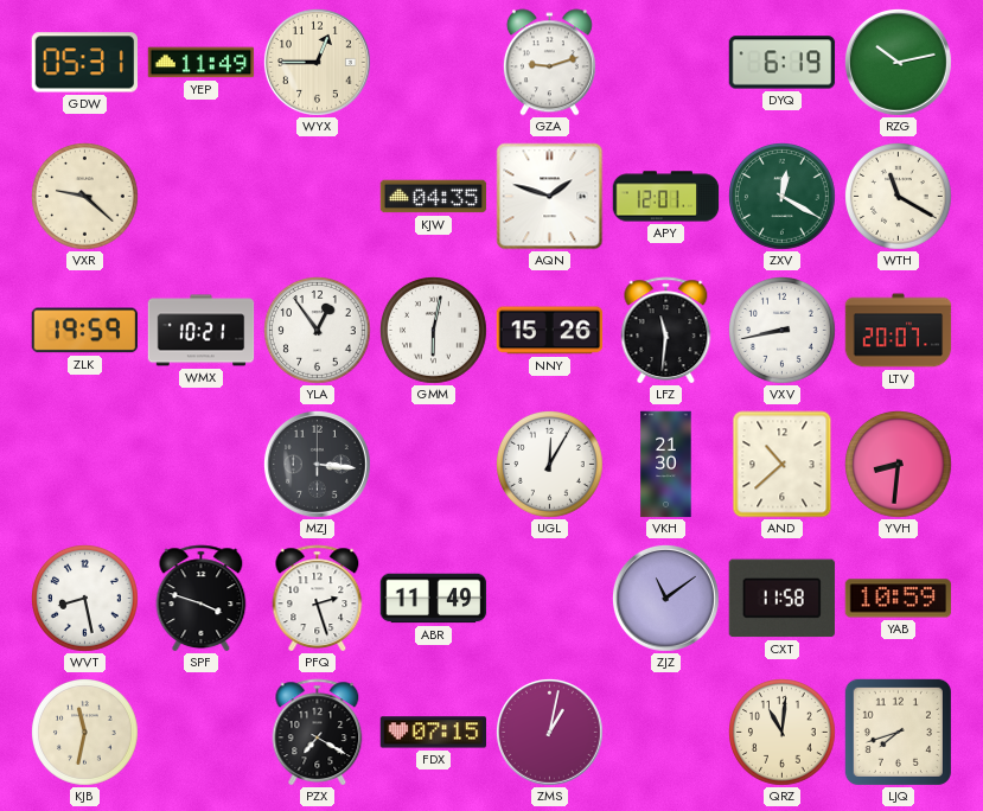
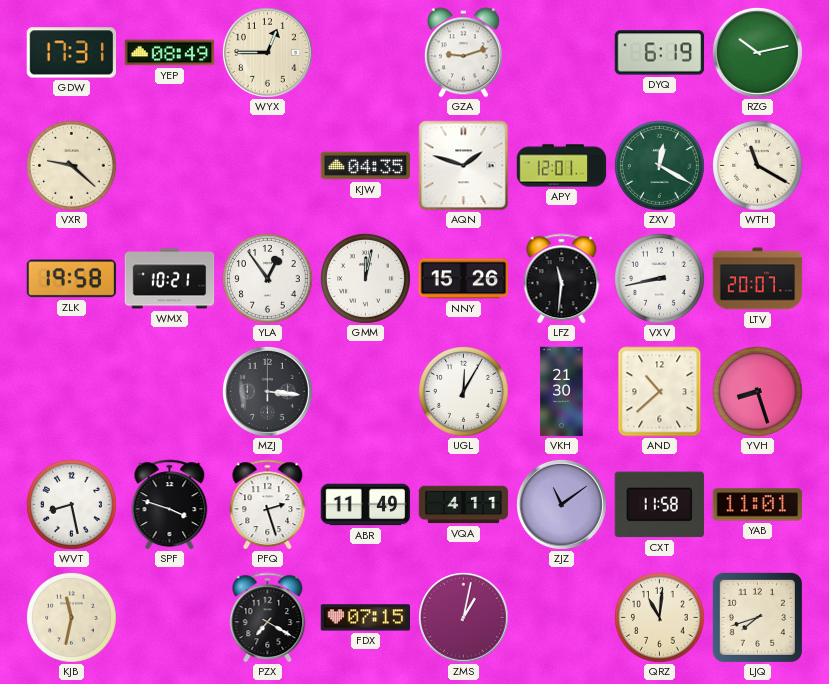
GDW: 05:31 -> 17:31 (71, 53)
YEP: 11:49 -> 08:49 (170, 53)
ZLK: 19:59 -> 19:58 (71, 279)
GMM: 6:02 -> 12:02 (366, 279)
YVH: 8:31 -> 8:27 (758, 392)
VQA: none -> 4:11 (464, 505)
YAB: 10:59 -> 11:01 (758, 505)
